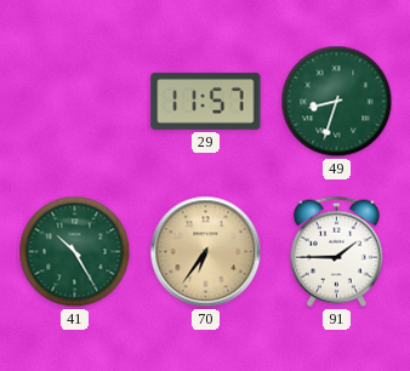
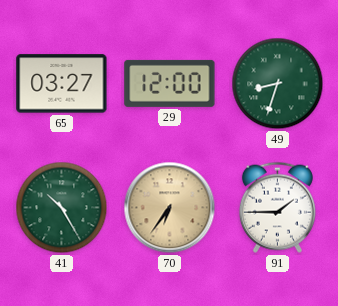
65: none -> 03:27 (62, 84)
29: 11:57 -> 12:00 (170, 83)
